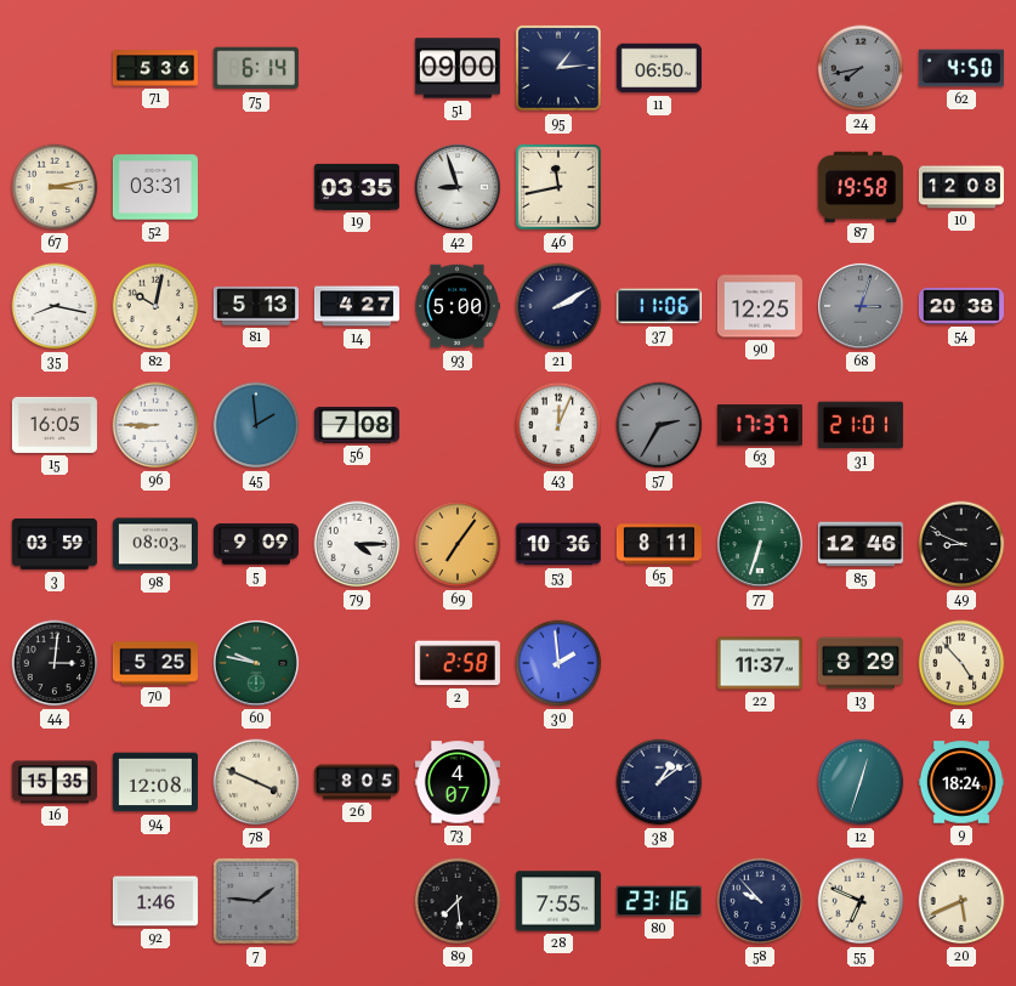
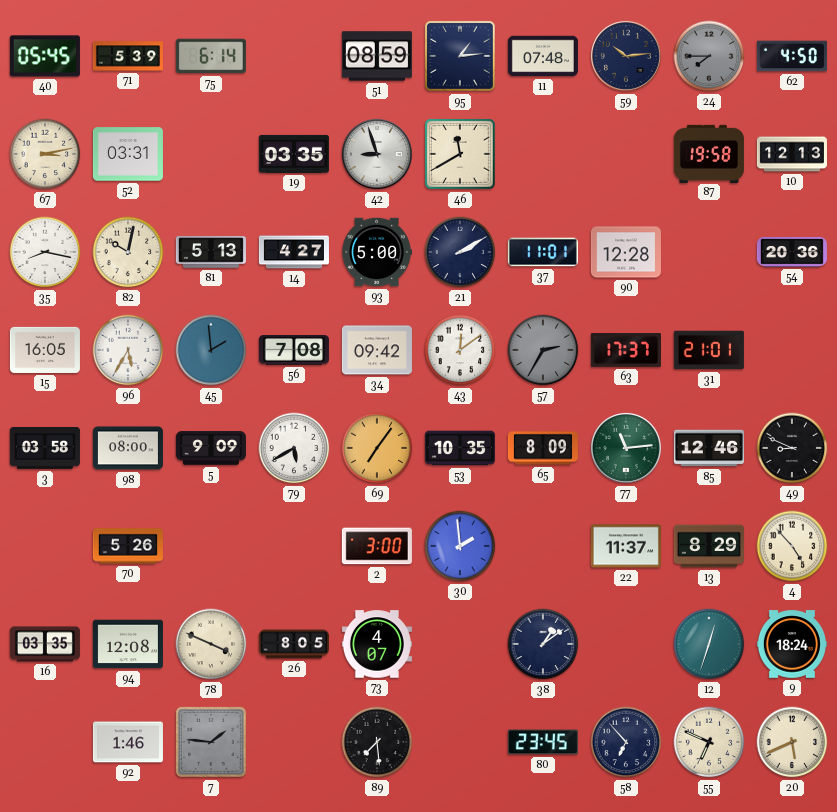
40: none -> 05:45 (45, 56)
71: 5:36 -> 5:39 (128, 56)
51: 09:00 -> 08:59 (377, 56)
11: 06:50 -> 07:48 (543, 56)
59: none -> 10:14 (626, 56)
24: 7:43 -> 7:45 (709, 56)
46: 11:43 -> 11:40 (460, 154)
10: 12:08 -> 12:13 (792, 154)
37: 11:06 -> 11:01 (543, 252)
90: 12:25 -> 12:28 (626, 252)
68: 3:03 -> none (861, 306)
54: 20:38 -> 20:36 (792, 252)
96: 8:45 -> 5:35 (128, 350)
34: none -> 09:42 (377, 350)
43: 12:04 -> 12:09 (460, 350)
3: 03:59 -> 03:58 (45, 448)
98: 08:03 -> 08:00 (128, 448)
79: 4:15 -> 5:40 (294, 448)
53: 10:36 -> 10:35 (460, 448)
65: 8:11 -> 8:09 (543, 448)
77: 6:33 -> 11:14 (626, 448)
44: 3:01 -> none (55, 663)
70: 5:25 -> 5:26 (128, 546)
60: 9:47 -> none (256, 663)
2: 2:58 -> 3:00 (377, 546)
16: 15:35 -> 03:35 (45, 644)
28: 7:55 -> none (558, 901)
80: 23:16 -> 23:45 (543, 742)
58: 9:53 -> 6:53 (626, 742)
